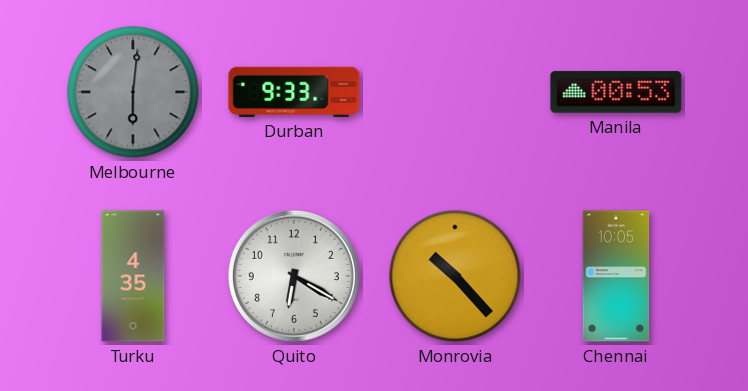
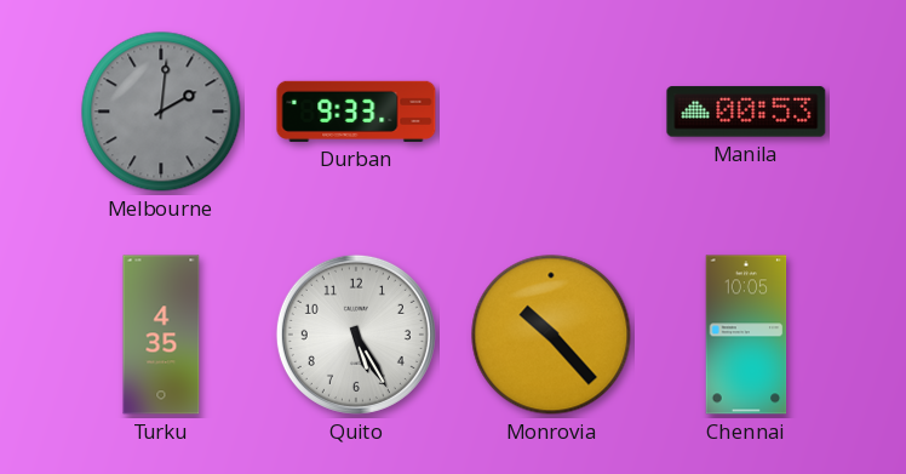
Melbourne: 6:01 -> 2:01 (161, 112)
Quito: 6:20 -> 5:25 (356, 335)
